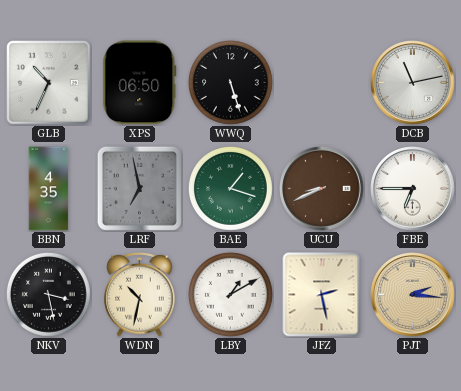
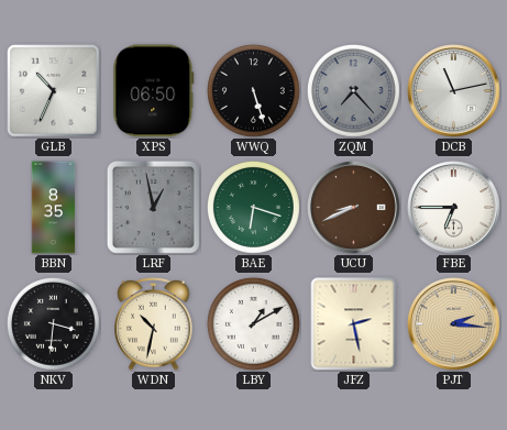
ZQM: none -> 7:23 (353, 90)
BBN: 4:35 -> 8:35 (54, 208)
LRF: 6:58 -> 12:58 (153, 207)
BAE: 1:18 -> 6:18 (253, 207)
NKV: 3:28 -> 3:31 (53, 323)
